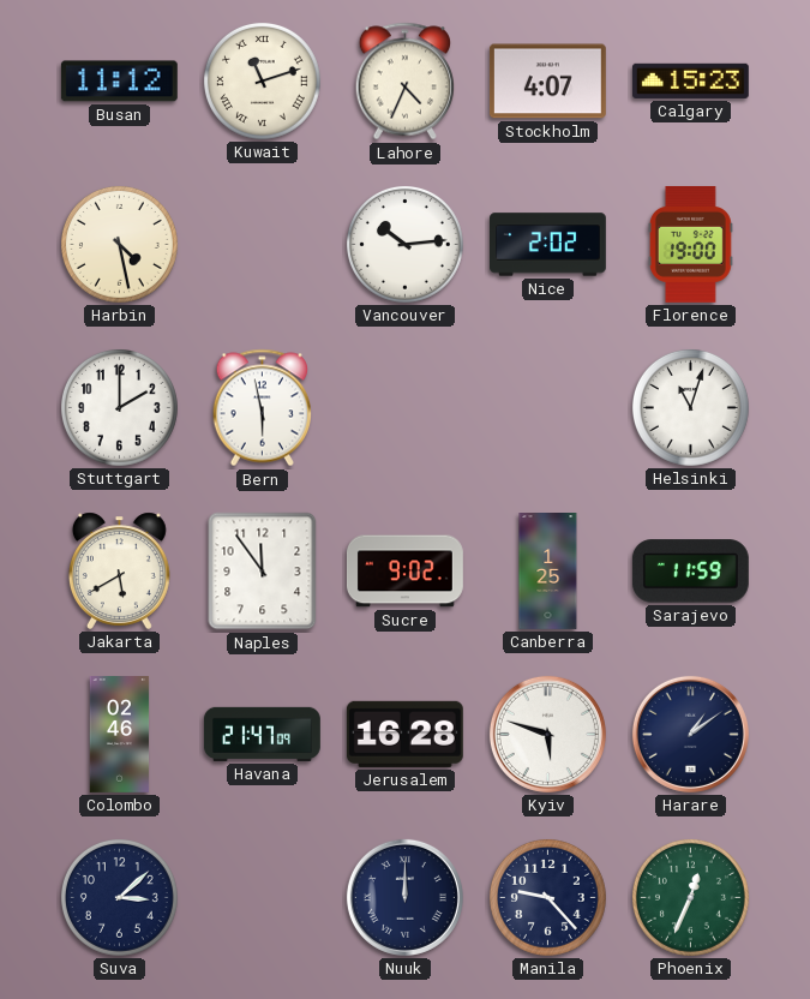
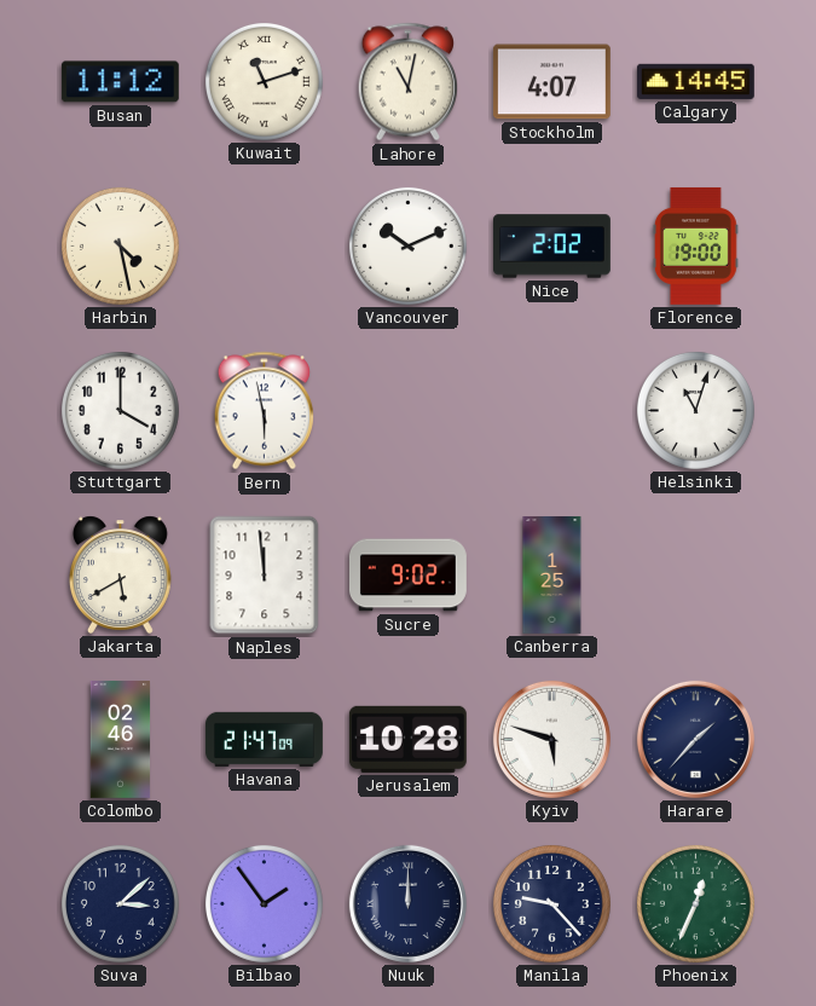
Lahore: 4:34 -> 11:02 (407, 82)
Calgary: 15:23 -> 14:45 (695, 81)
Vancouver: 10:14 -> 10:11 (407, 245)
Stuttgart: 2:00 -> 4:00 (120, 410)
Naples: 11:54 -> 11:59 (265, 576)
Sarajevo: 11:59 -> none (690, 572)
Jerusalem: 16:28 -> 10:28 (407, 739)
Harare: 1:09 -> 1:37 (695, 739)
Bilbao: none -> 1:54 (264, 903)
